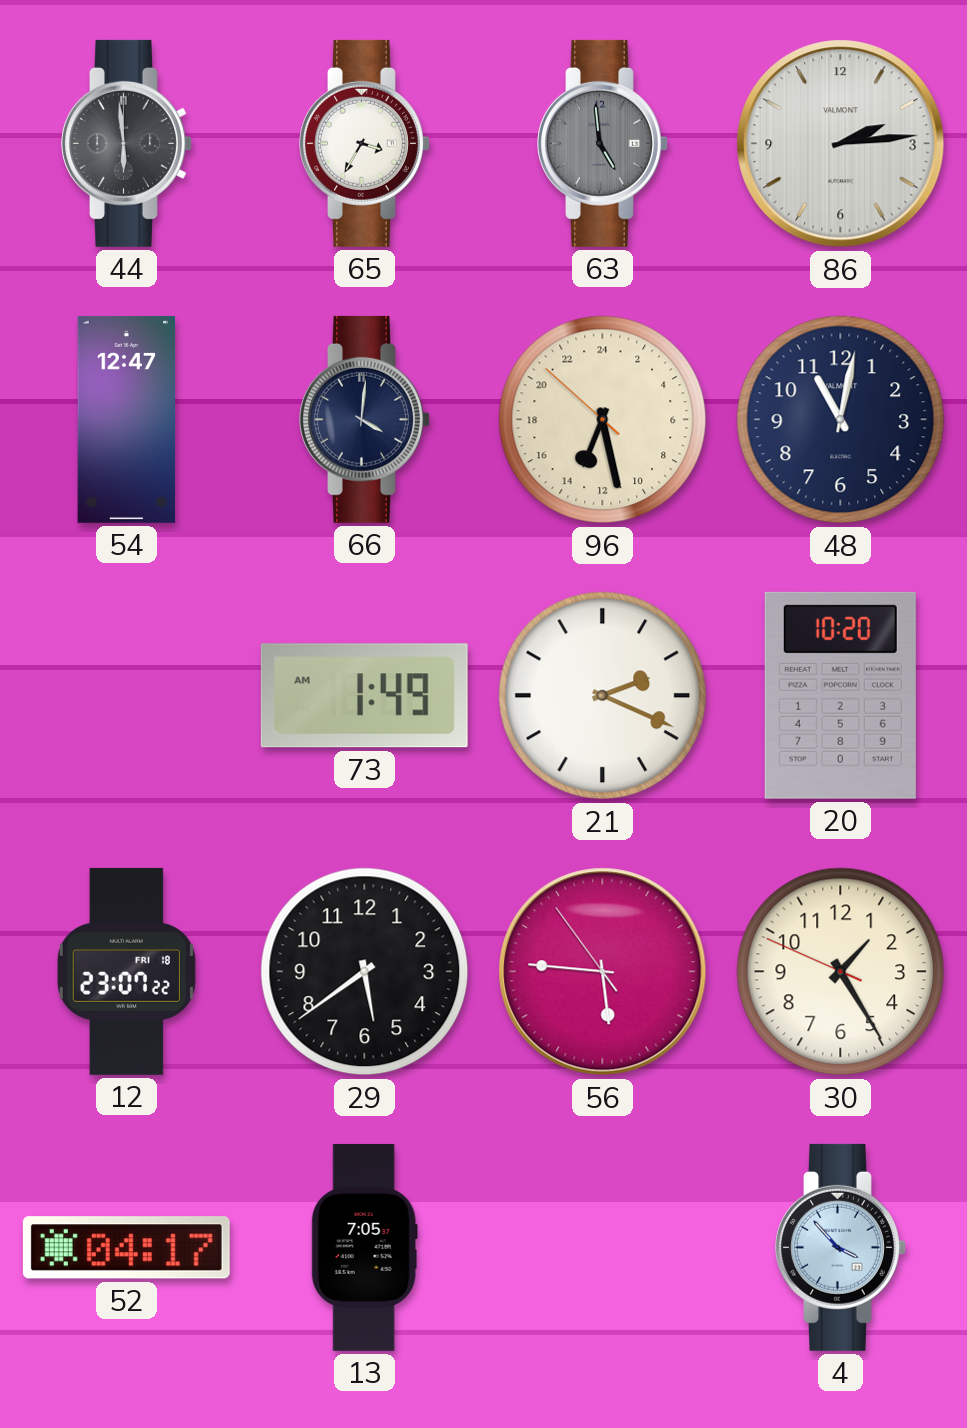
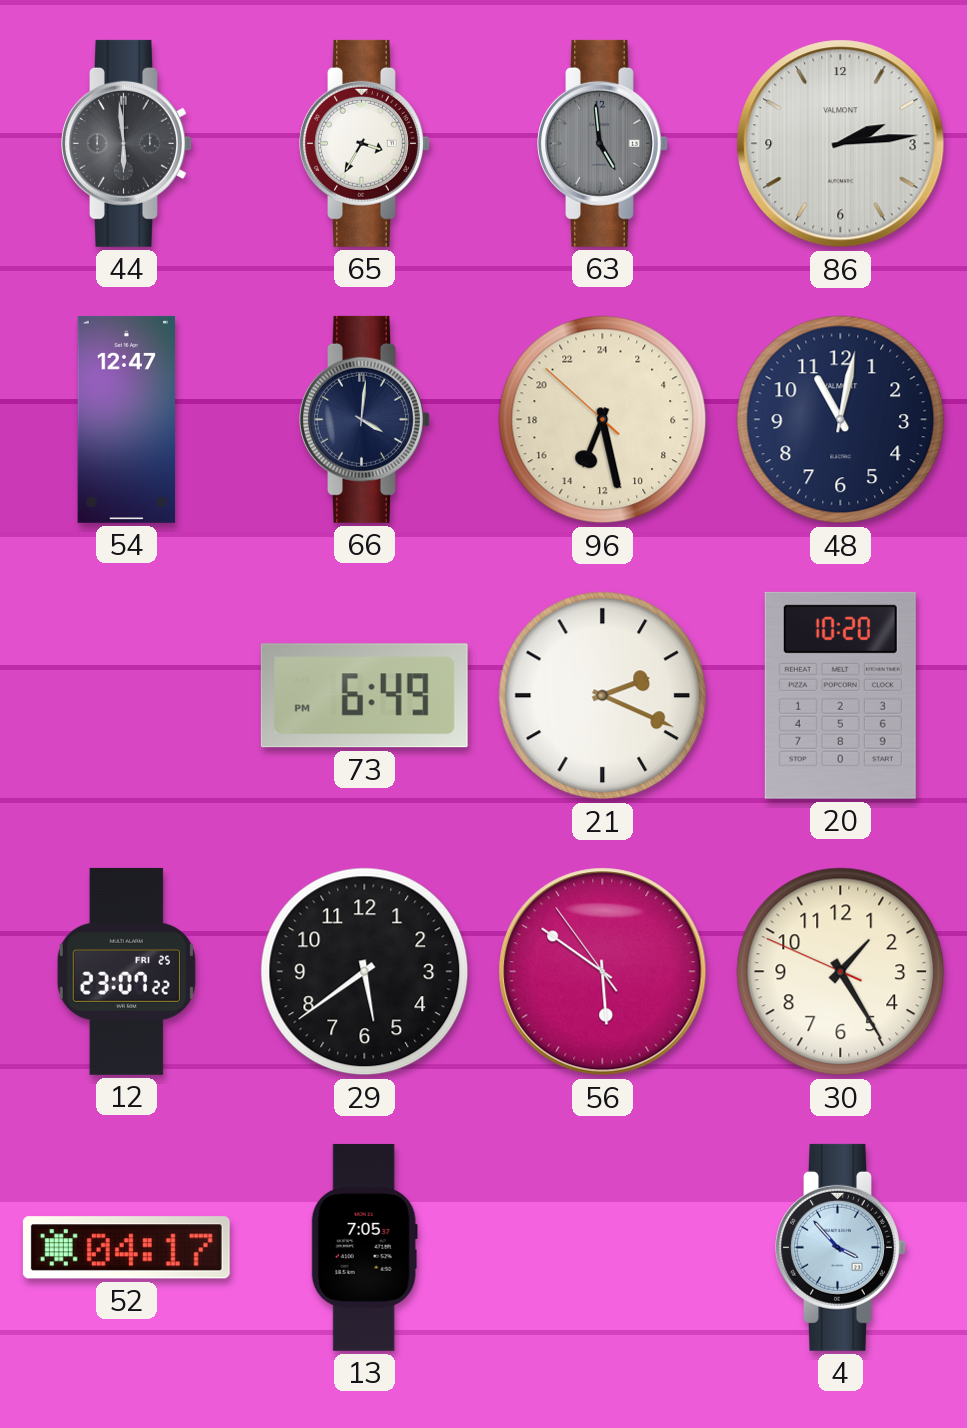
73: 1:49 -> 6:49 (364, 696)
12 date: FRI 18 -> FRI 25 (126, 971)
56: 5:45 -> 5:50 (603, 972)
